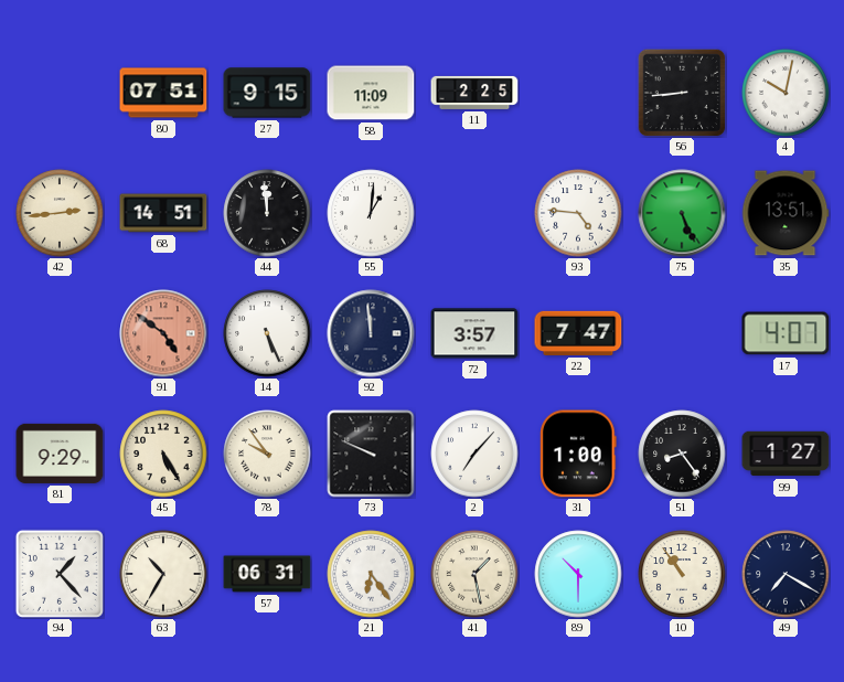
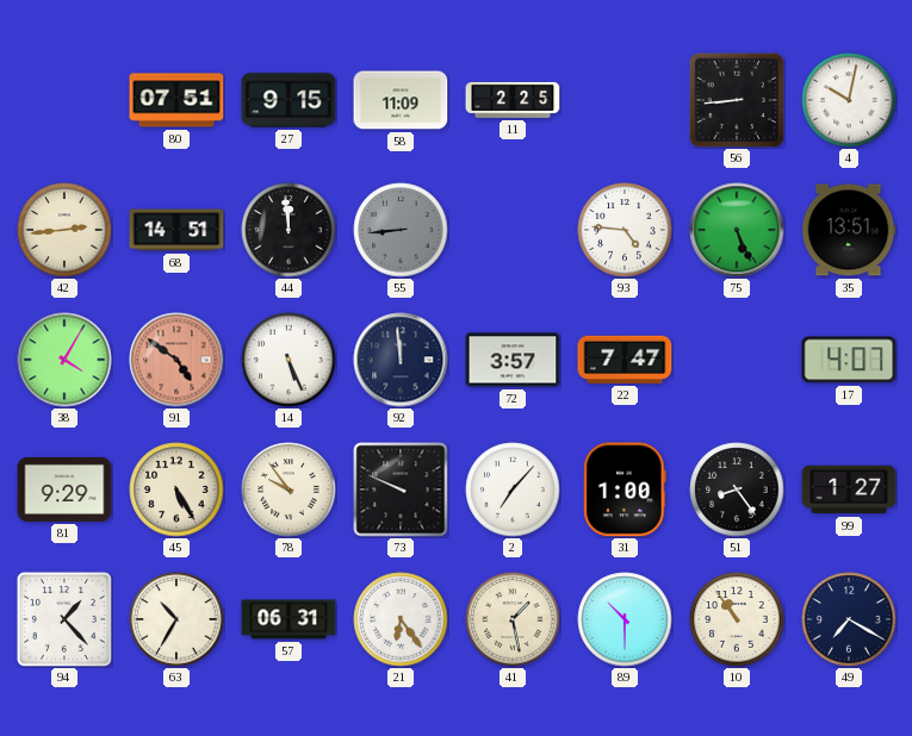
55: 1:01 -> 8:44 (401, 230)
55 dial: white -> grey (401, 230)
38: none -> 4:05 (64, 360)
